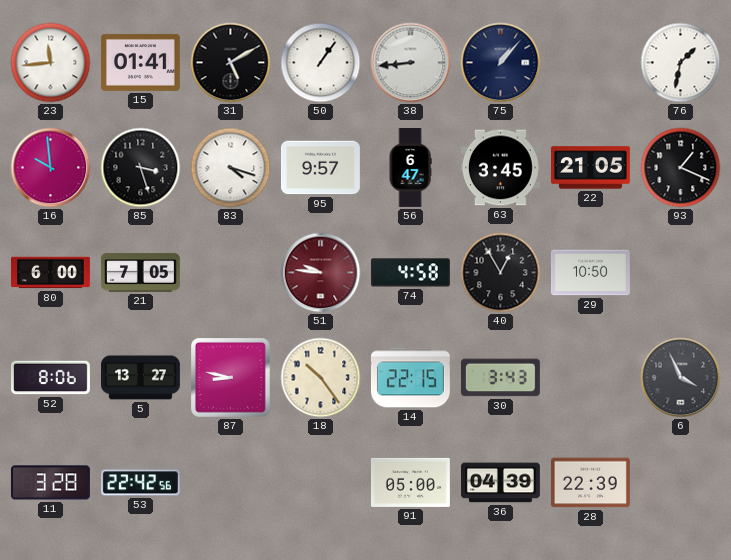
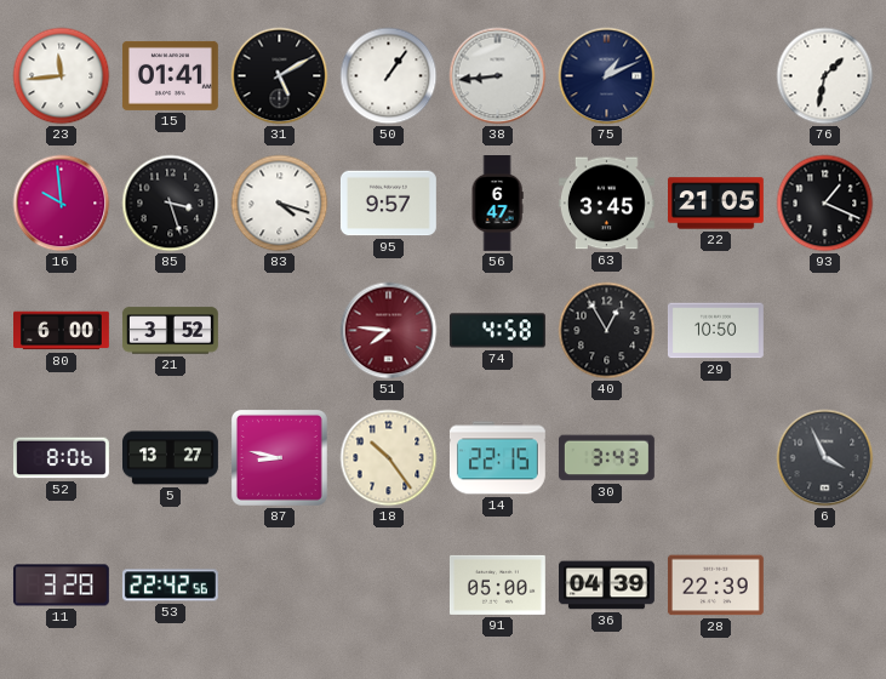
75: 1:07 -> 1:11 (607, 76)
21: 7:05 -> 3:52 (170, 331)
51: 9:46 -> 7:46 (389, 331)
